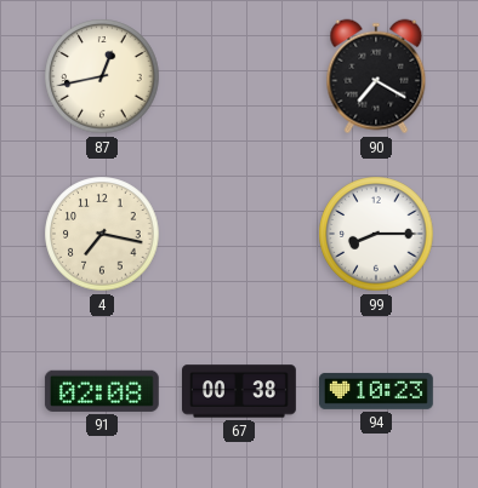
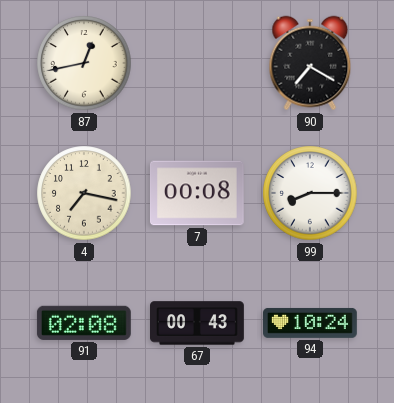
7: none -> 00:08 (197, 193)
67: 00:38 -> 00:43 (198, 323)
94: 10:23 -> 10:24 (311, 323)
